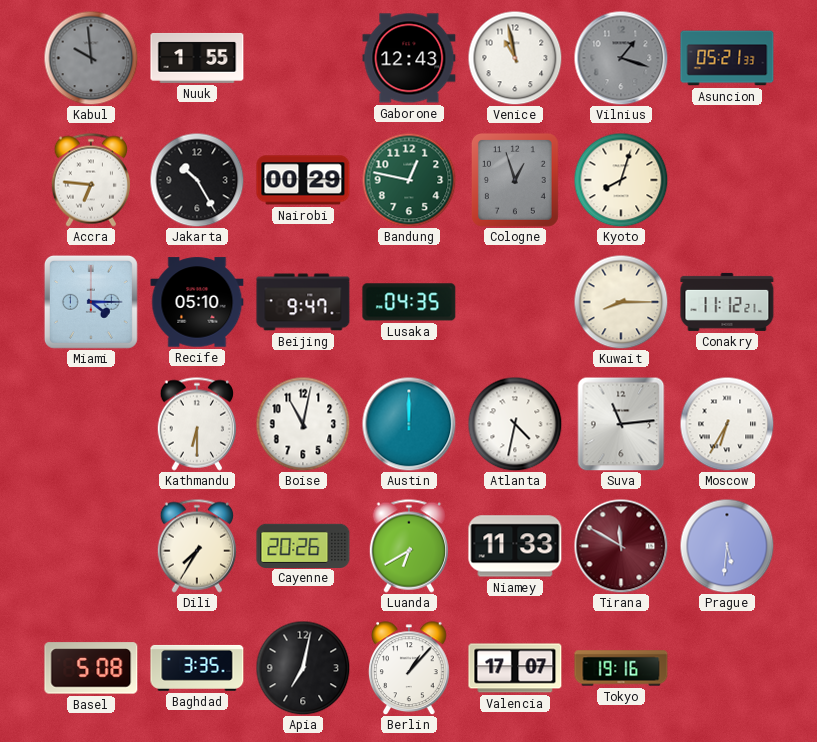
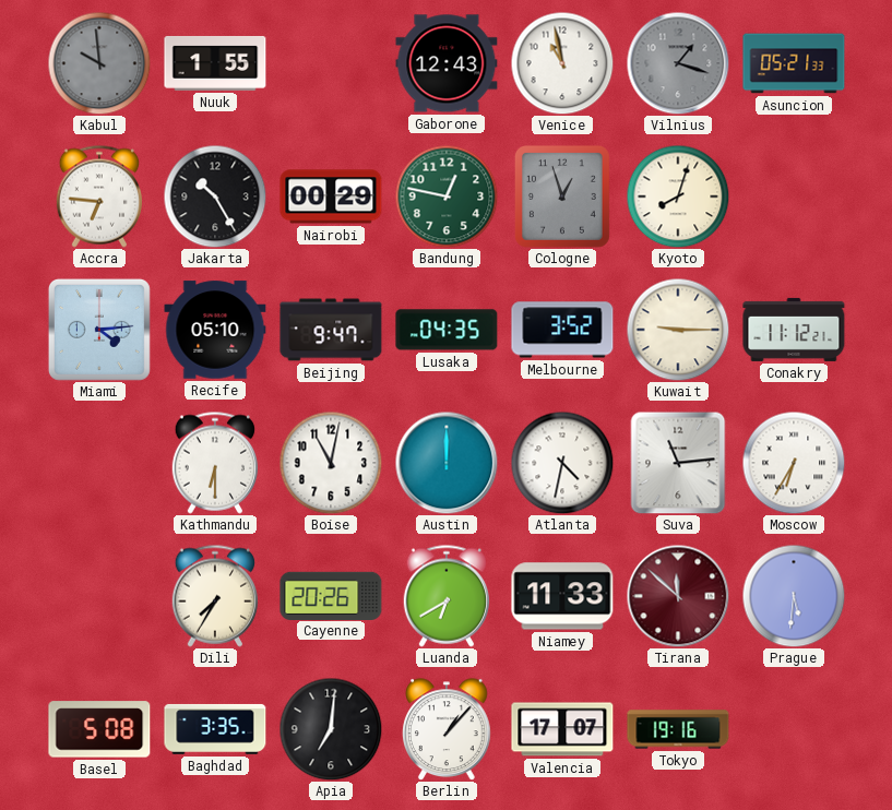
Miami: 4:15 -> 4:14 (99, 330)
Melbourne: none -> 3:52 (562, 330)
Kuwait: 8:15 -> 9:15 (678, 330)
Tirana: 11:50 -> 11:52 (678, 596)
Apia: 7:02 -> 7:01 (331, 729)
